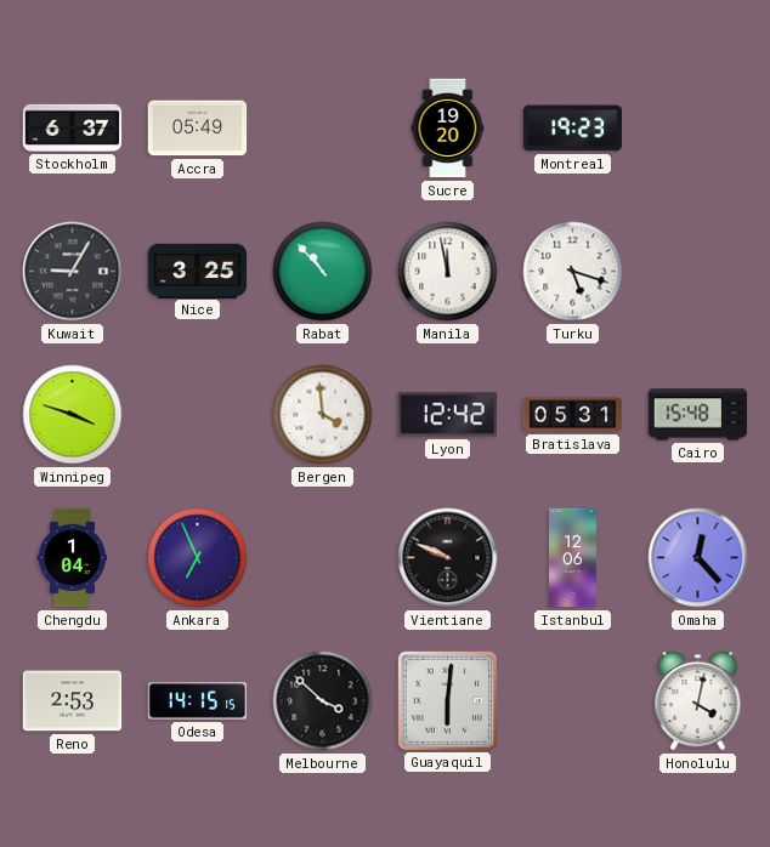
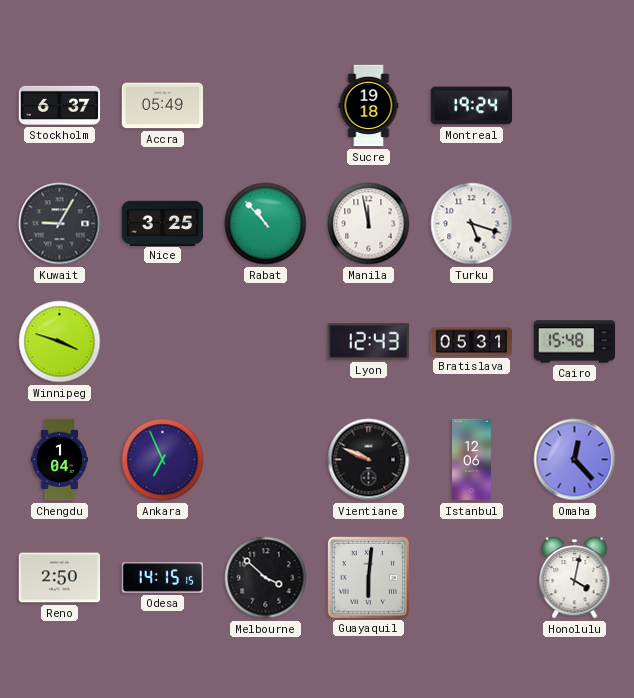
Sucre: 19:20 -> 19:18 (369, 106)
Montreal: 19:23 -> 19:24 (472, 106)
Bergen: 3:59 -> none (323, 415)
Lyon: 12:42 -> 12:43 (368, 342)
Reno: 2:53 -> 2:50 (60, 578)
